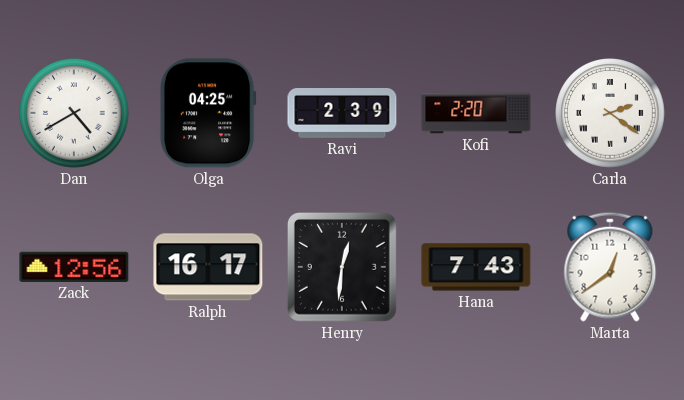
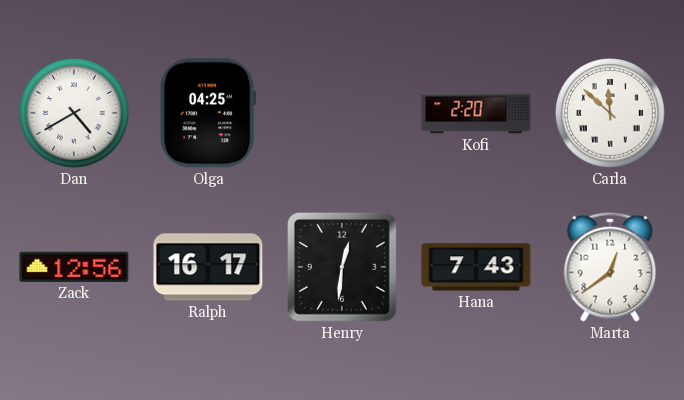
Ravi: 2:39 -> none (342, 114)
Carla: 2:21 -> 11:52 (610, 113)
